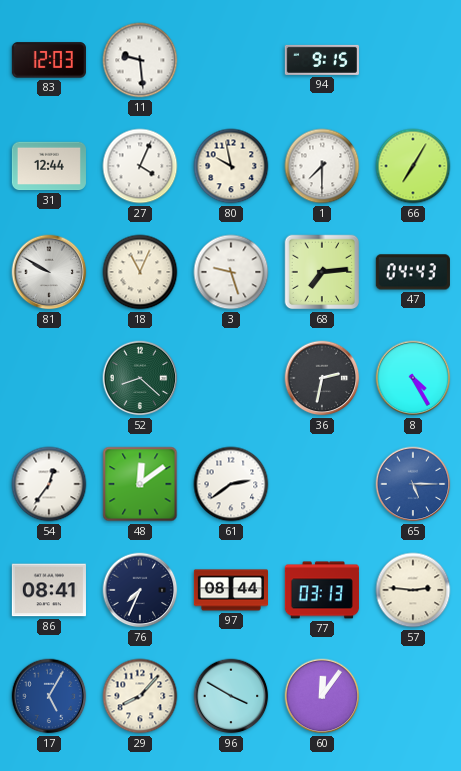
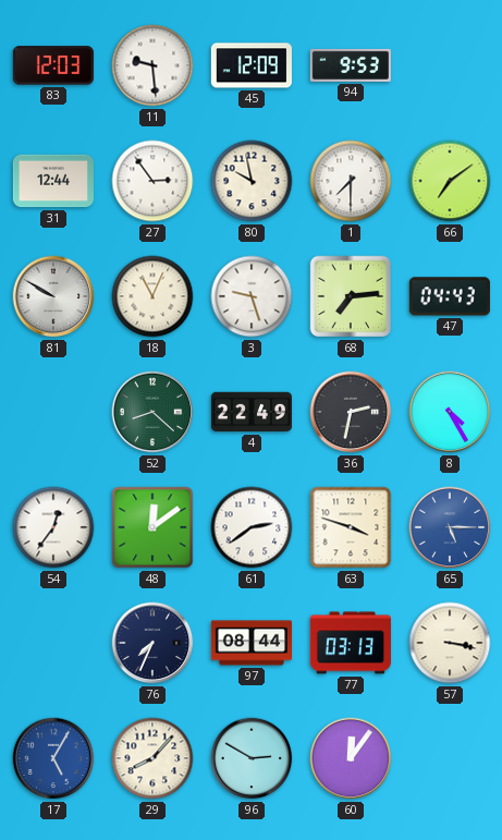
45: none -> 12:09 (252, 65)
94: 9:15 -> 9:53 (351, 65)
27: 4:04 -> 2:54 (152, 181)
66: 7:05 -> 7:09 (450, 181)
4: none -> 22:49 (250, 412)
63: none -> 3:48 (351, 527)
86: 08:41 -> none (49, 590)
57: 2:46 -> 3:17 (450, 643)
96: 3:50 -> 2:50 (252, 758)
